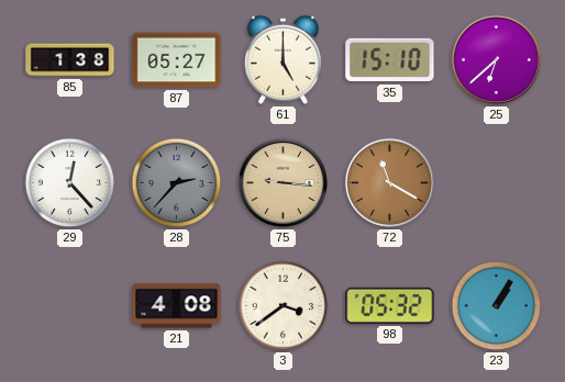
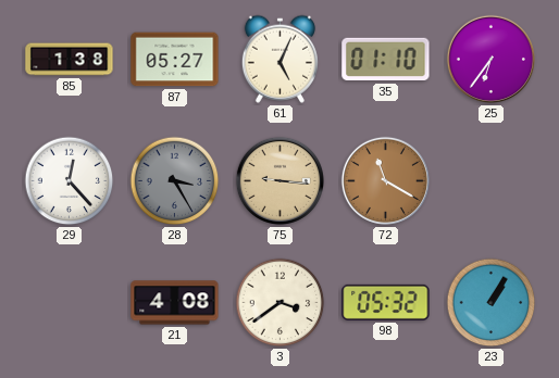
61: 5:00 -> 5:04 (279, 59)
35: 15:10 -> 01:10 (386, 60)
25: 6:38 -> 6:36 (490, 59)
28: 2:37 -> 3:25 (175, 181)
